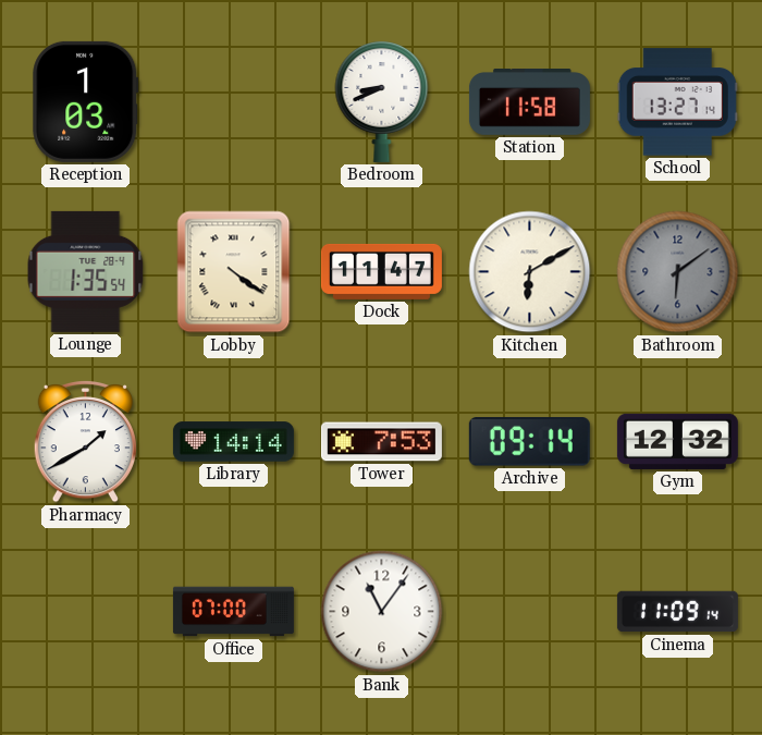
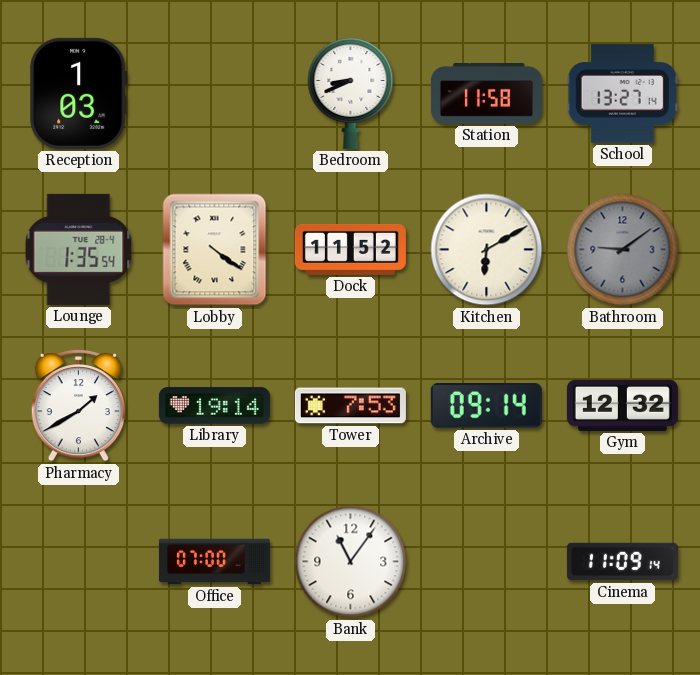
Dock: 11:47 -> 11:52 (350, 249)
Bathroom: 6:09 -> 9:09 (623, 250)
Library: 14:14 -> 19:14 (214, 406)
